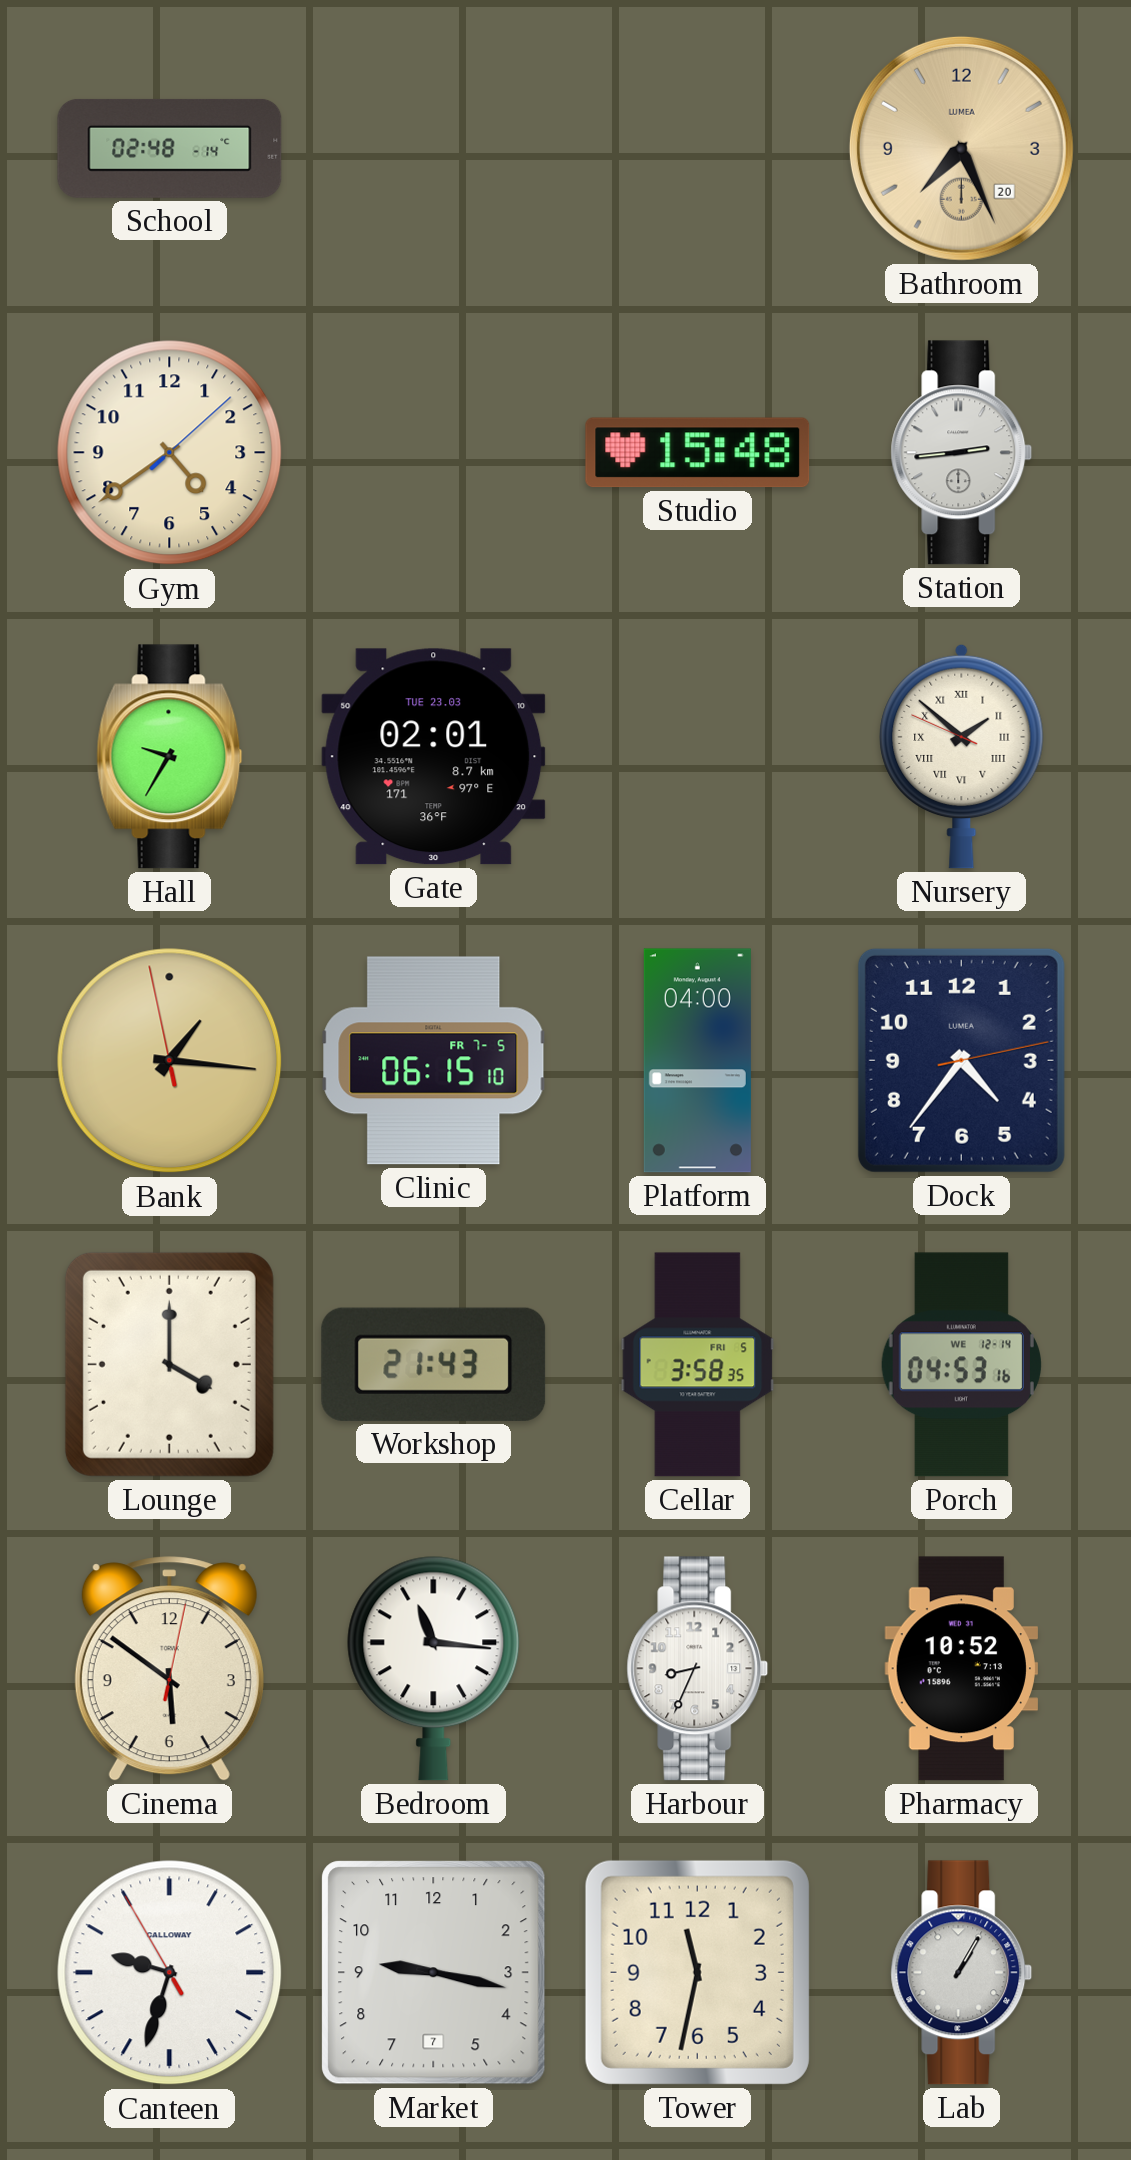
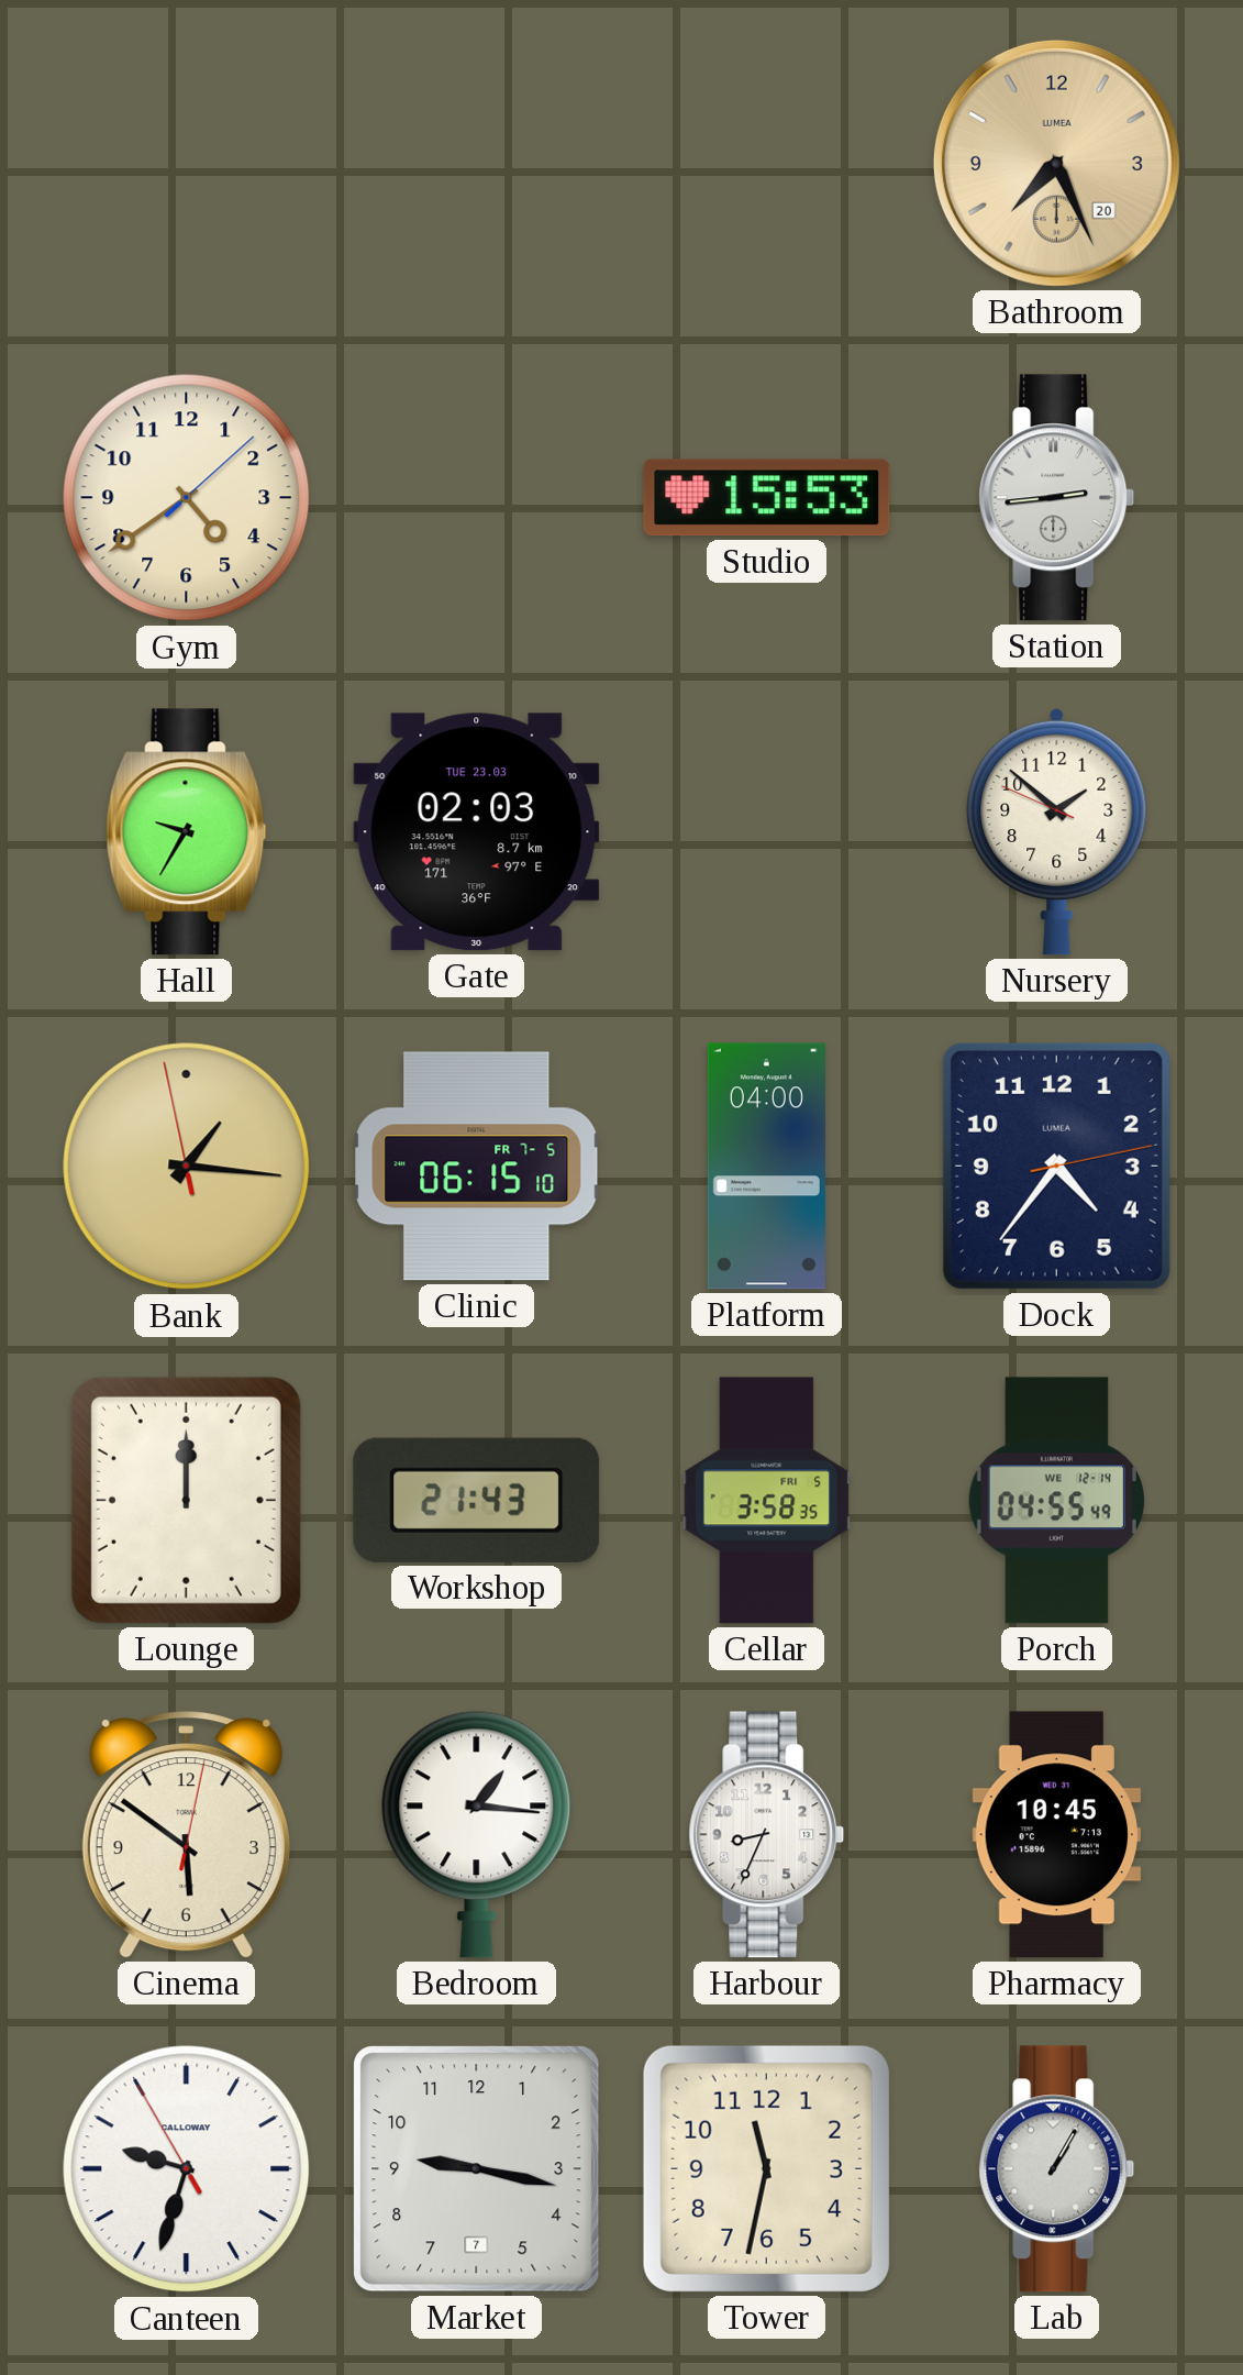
School: 02:48 -> none (170, 148)
Studio: 15:48 -> 15:53 (767, 498)
Gate: 02:01 -> 02:03 (477, 832)
Nursery numerals: Roman -> Arabic (1057, 831)
Lounge: 4:00 -> 12:00 (186, 1500)
Porch: 04:53 -> 04:55 (1056, 1501)
Bedroom: 11:16 -> 1:16 (477, 1834)
Pharmacy: 10:52 -> 10:45 (1056, 1835)
